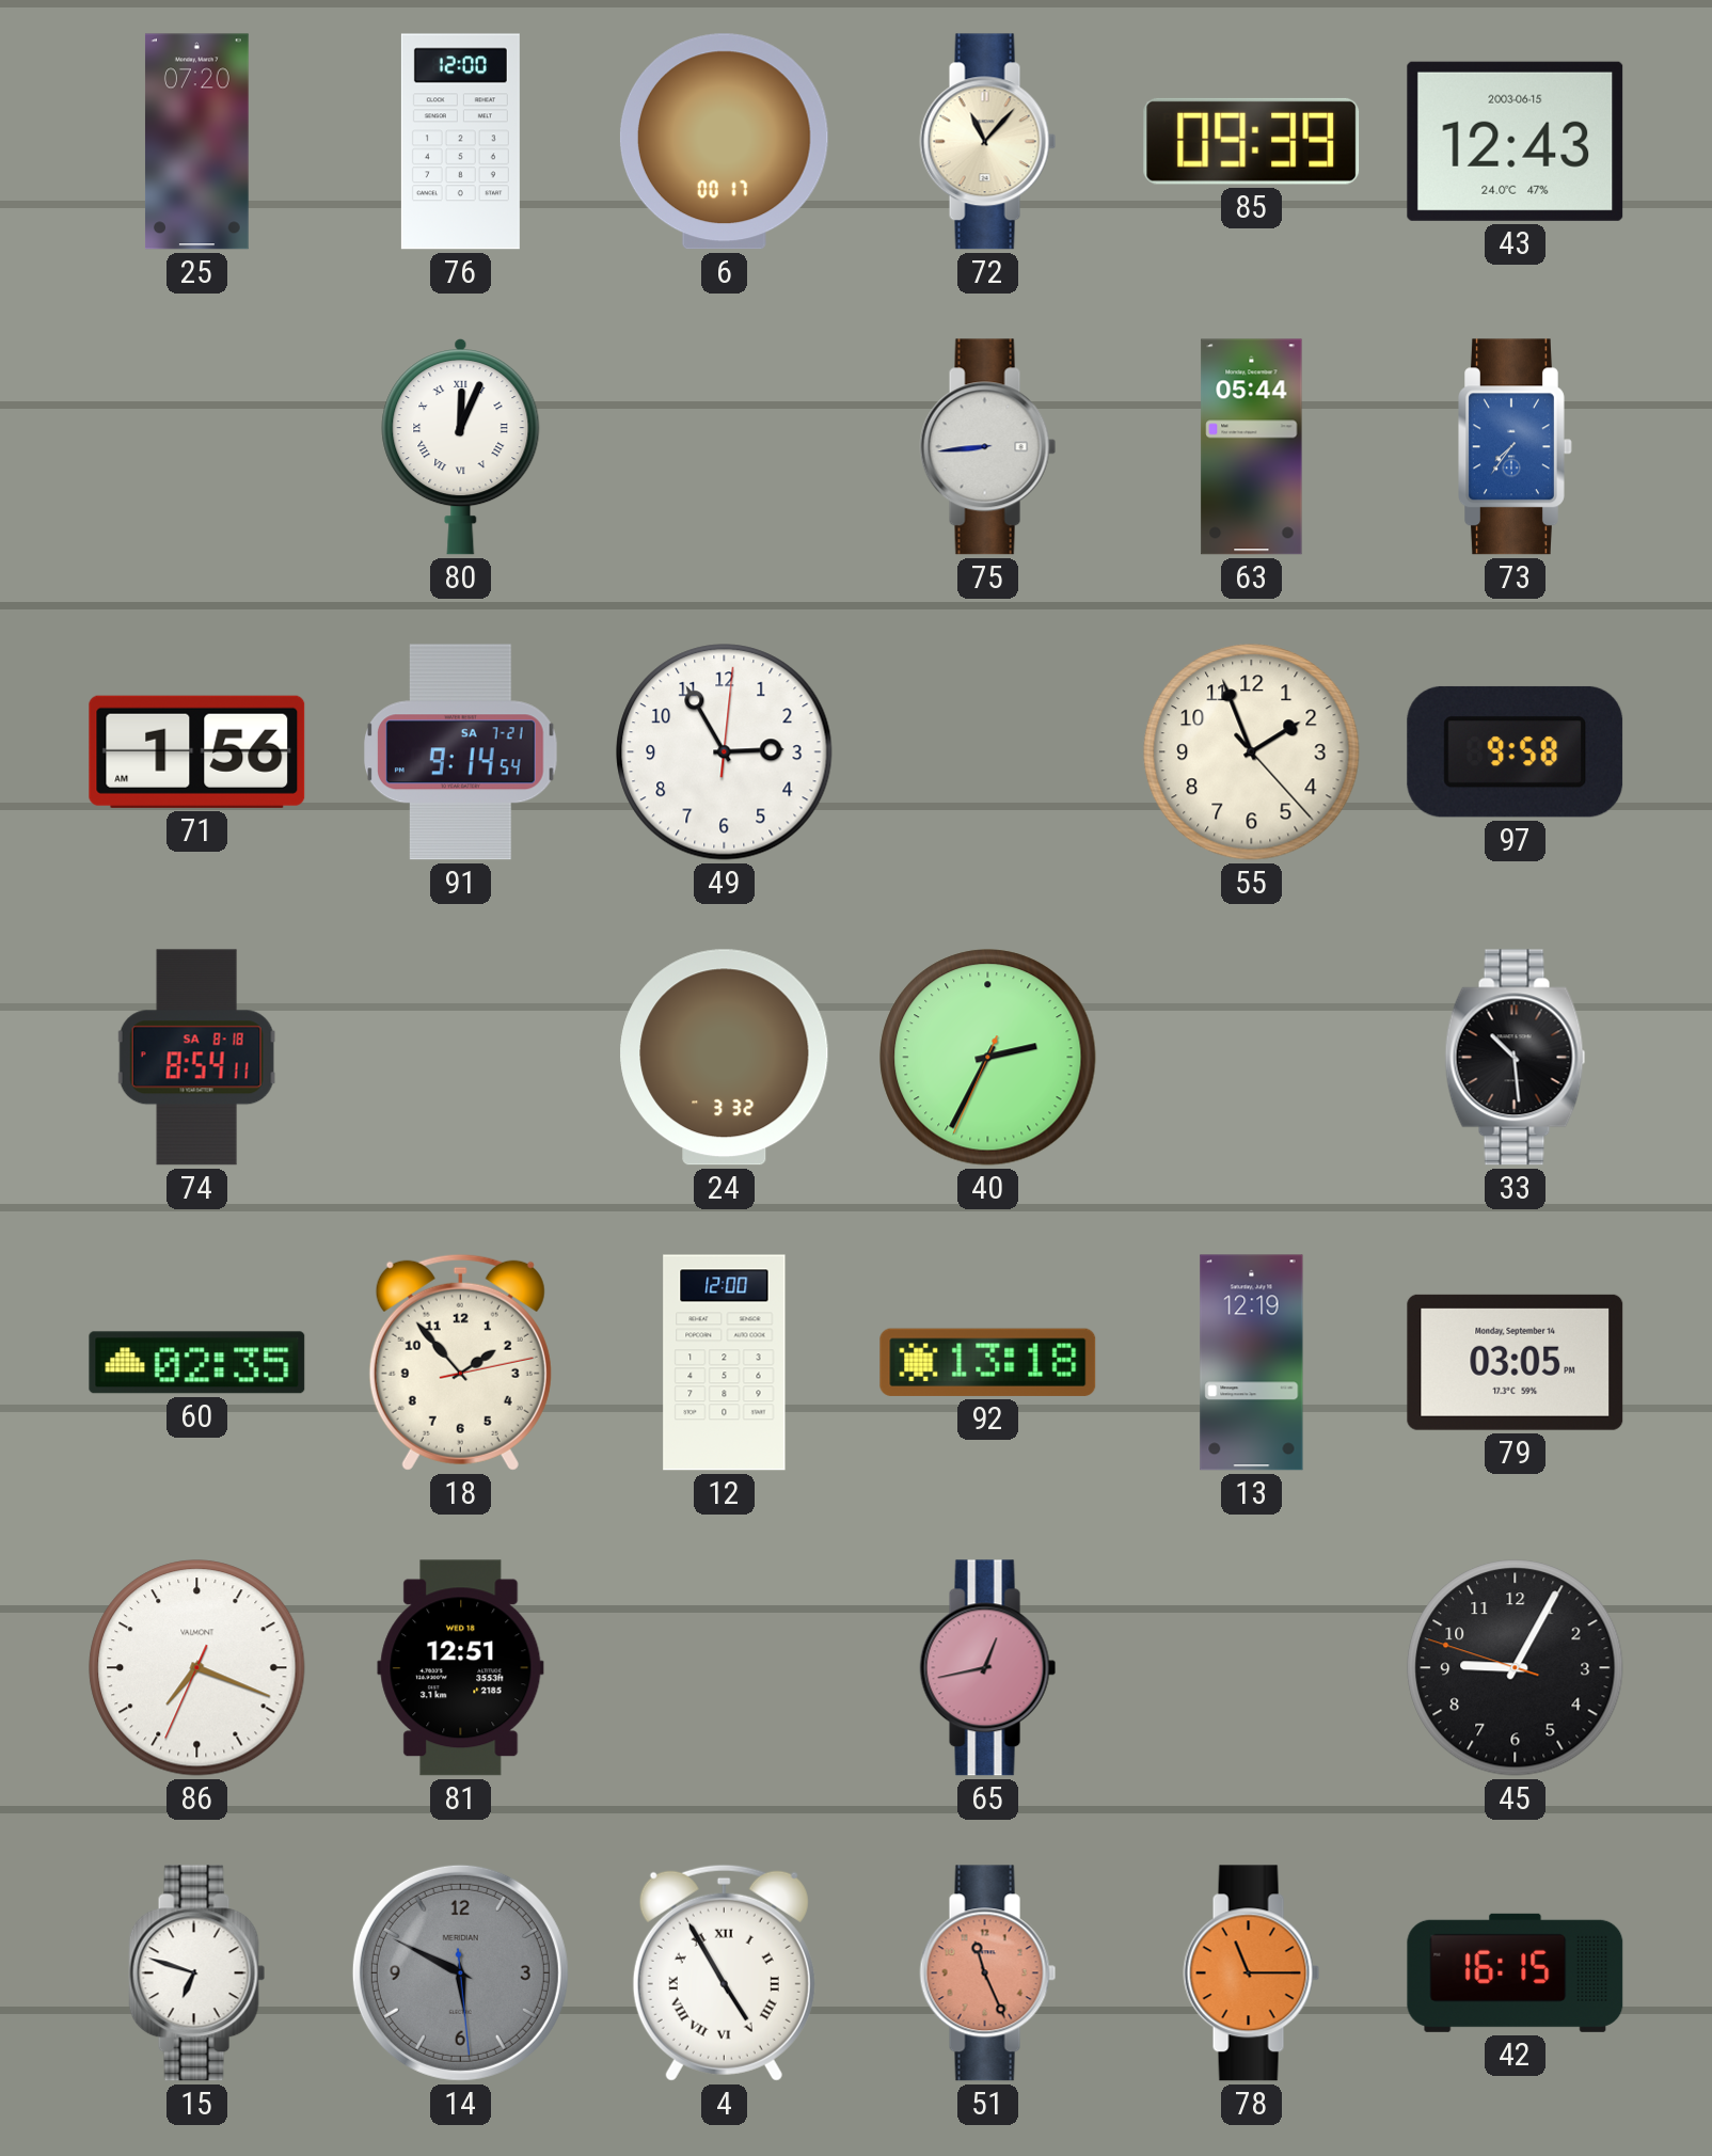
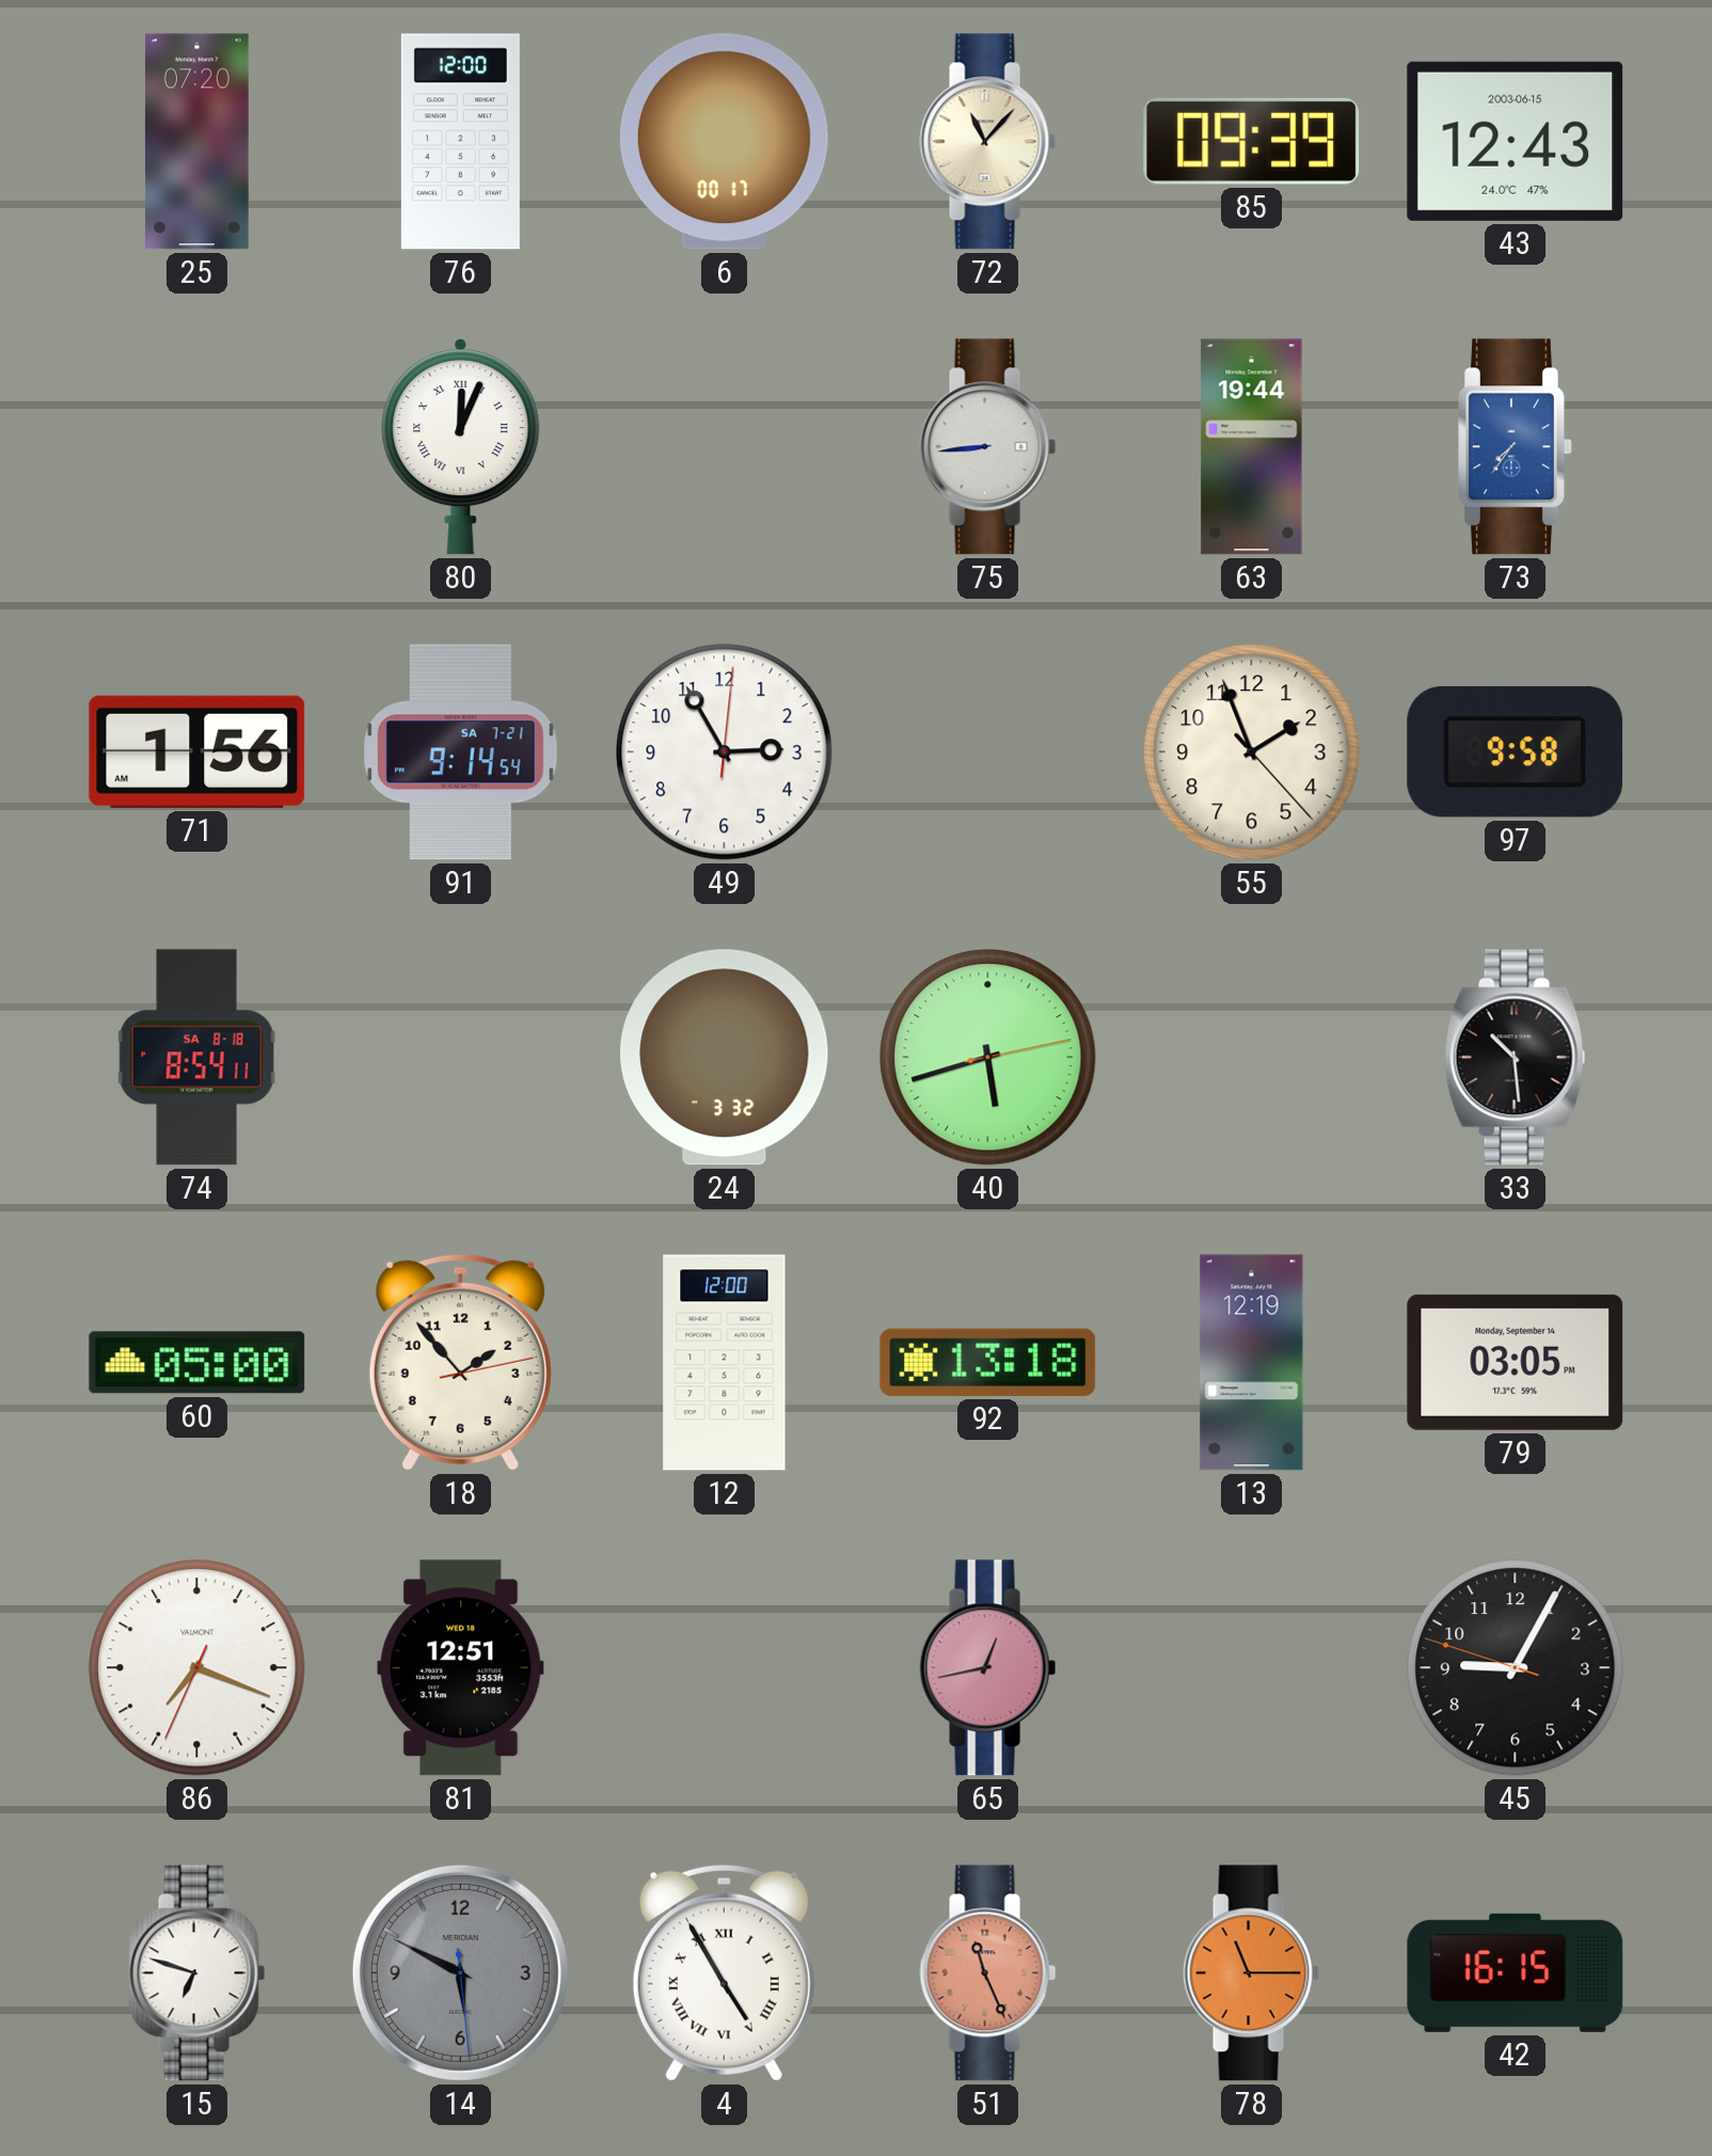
63: 05:44 -> 19:44 (1252, 447)
40: 2:34 -> 5:42 (988, 1058)
60: 02:35 -> 05:00 (197, 1363)
